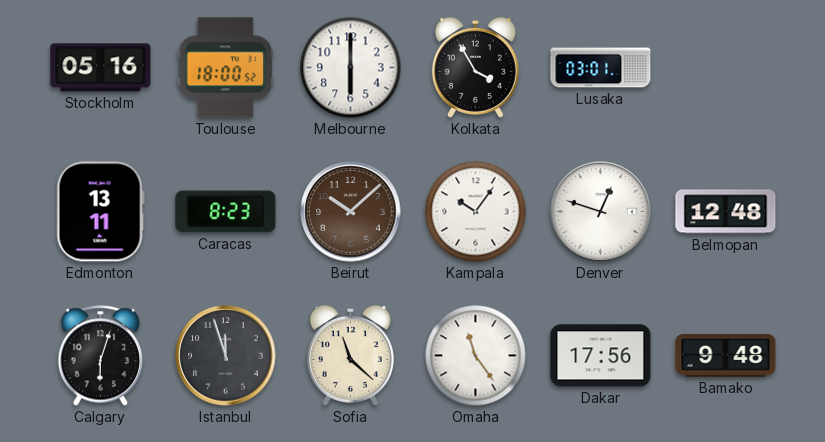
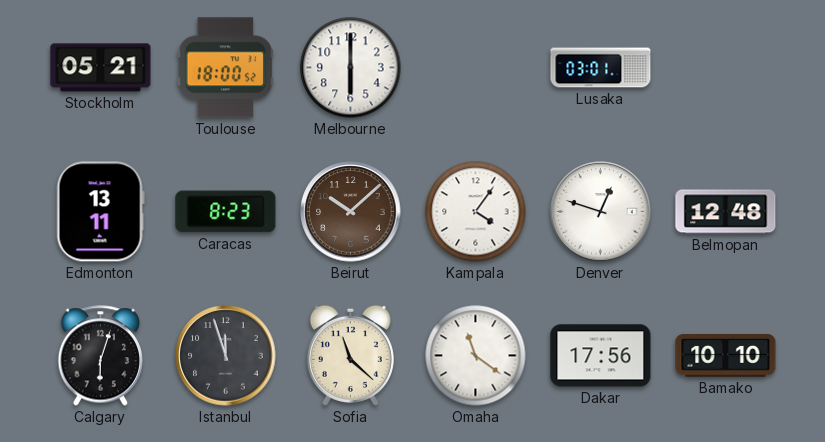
Stockholm: 05:16 -> 05:21 (101, 68)
Kolkata: 3:55 -> none (475, 67)
Kampala: 10:06 -> 4:06 (476, 212)
Omaha: 11:24 -> 11:21 (476, 356)
Bamako: 9:48 -> 10:10 (726, 356)
